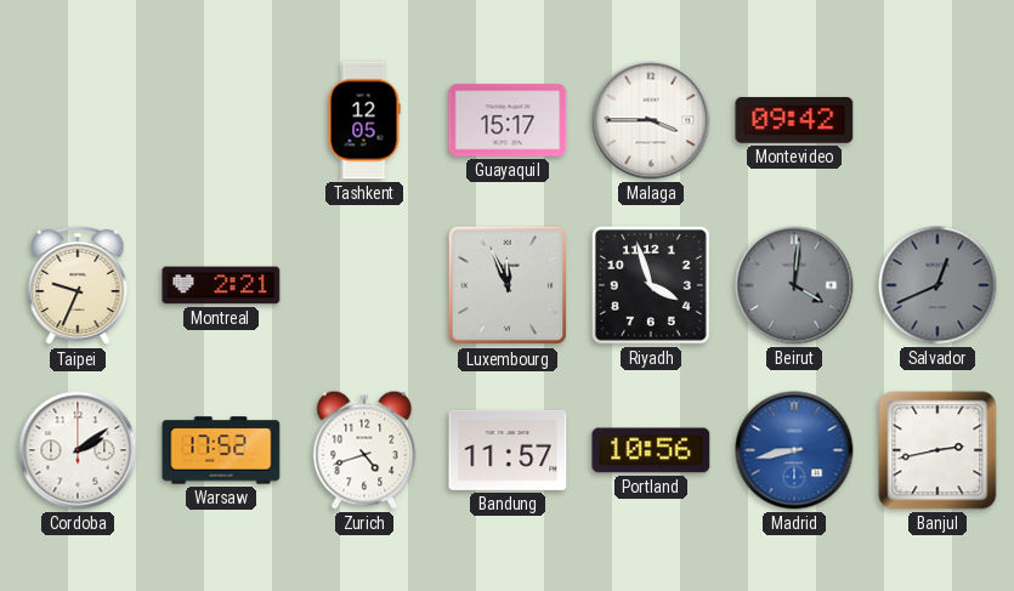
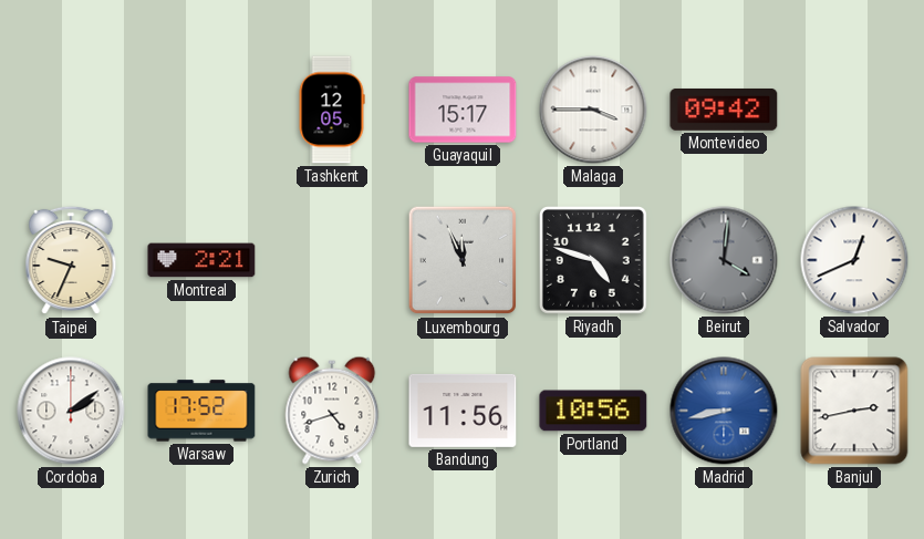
Riyadh: 3:57 -> 4:48 (594, 261)
Salvador dial: grey -> white (854, 260)
Bandung: 11:57 -> 11:56 (463, 411)
